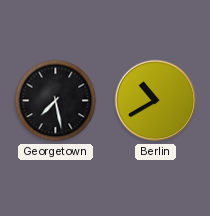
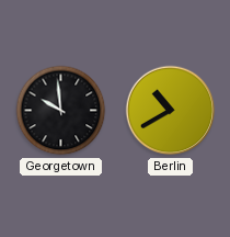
Georgetown: 7:28 -> 9:59 (61, 111)
